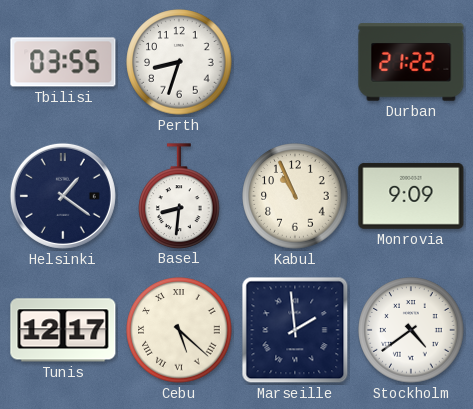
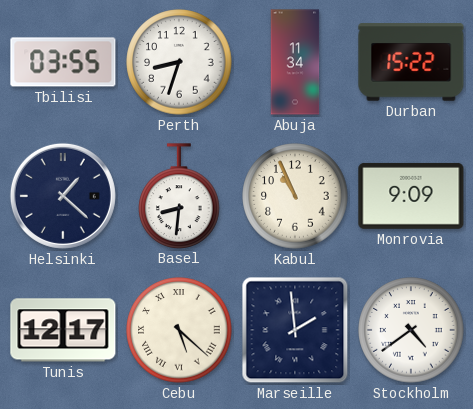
Abuja: none -> 11:34 (295, 62)
Durban: 21:22 -> 15:22 (411, 62)
Helsinki: 1:21 -> 1:22 (63, 196)
